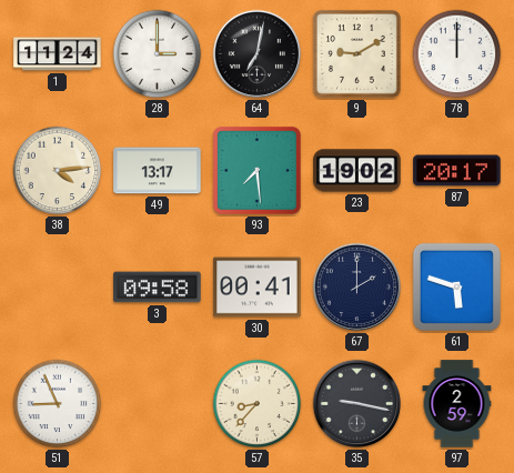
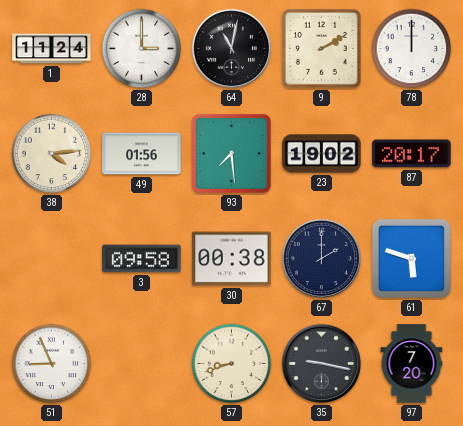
64: 7:02 -> 11:02 (232, 49)
9: 9:10 -> 2:10 (322, 49)
49: 13:17 -> 01:56 (142, 154)
30: 00:41 -> 00:38 (232, 259)
57: 8:37 -> 8:42 (232, 364)
97: 2:59 -> 7:20 (412, 364)
